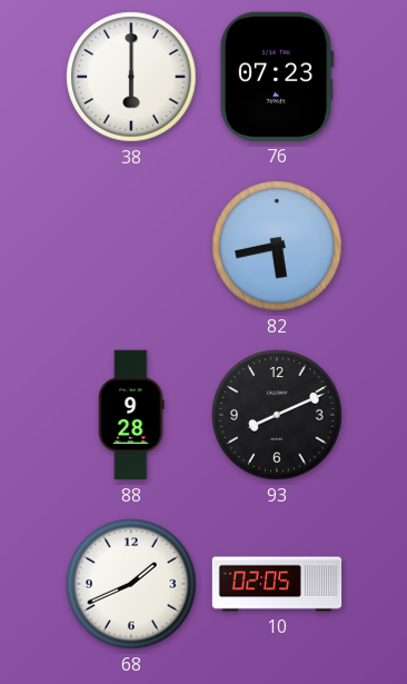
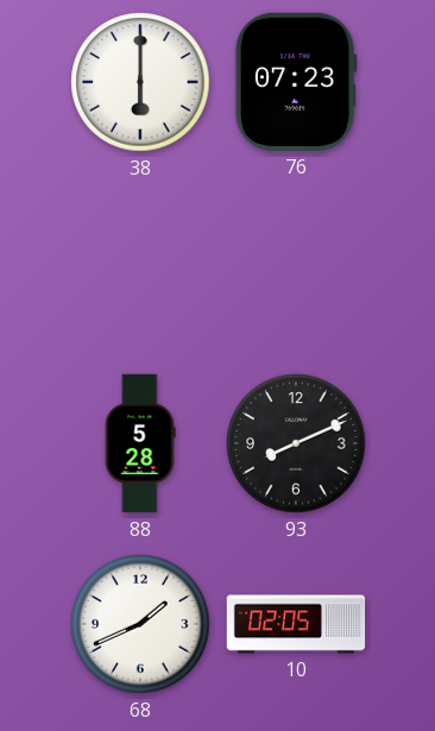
82: 5:43 -> none (277, 246)
88: 9:28 -> 5:28 (140, 443)
